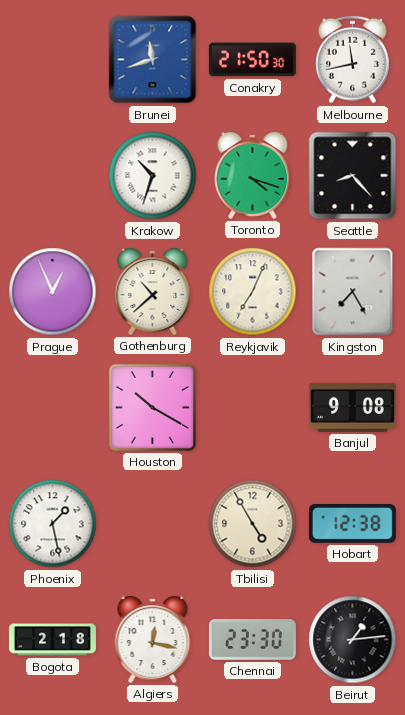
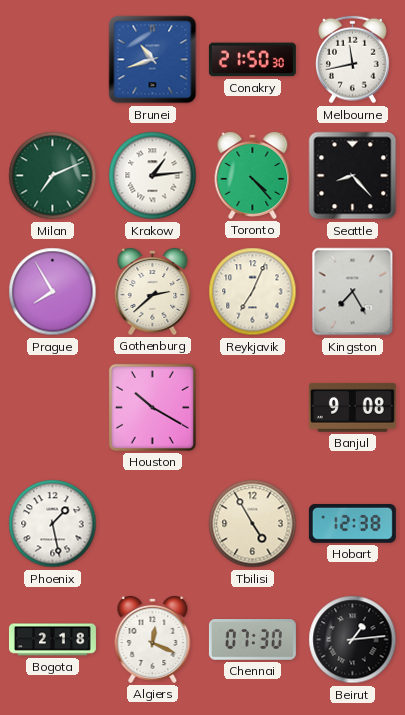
Brunei: 11:42 -> 10:42 (153, 60)
Milan: none -> 7:11 (53, 176)
Krakow: 10:33 -> 1:14 (153, 176)
Toronto: 4:18 -> 4:23 (253, 176)
Prague: 12:56 -> 7:55 (53, 292)
Gothenburg: 10:38 -> 2:38 (153, 292)
Algiers: 12:17 -> 12:19 (153, 640)
Chennai: 23:30 -> 07:30 (252, 640)
